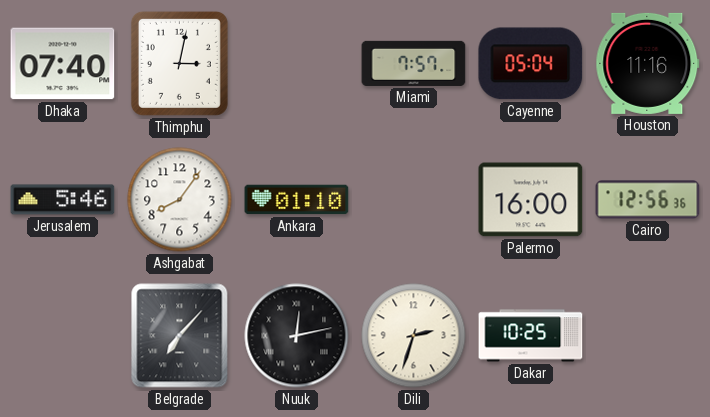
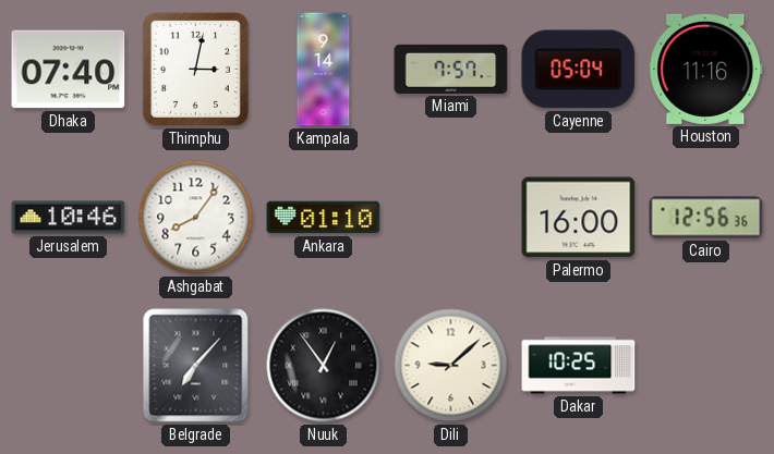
Kampala: none -> 9:14 (324, 70)
Jerusalem: 5:46 -> 10:46 (69, 218)
Nuuk: 12:13 -> 12:54 (324, 366)
Dili: 2:33 -> 9:08 (451, 366)
